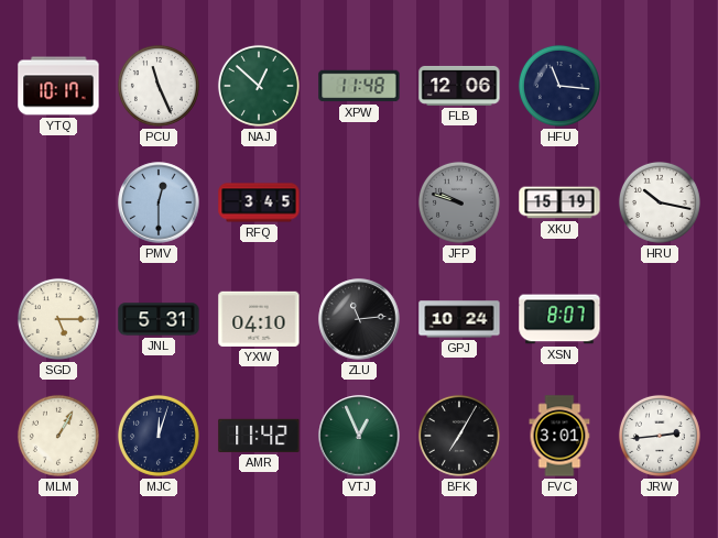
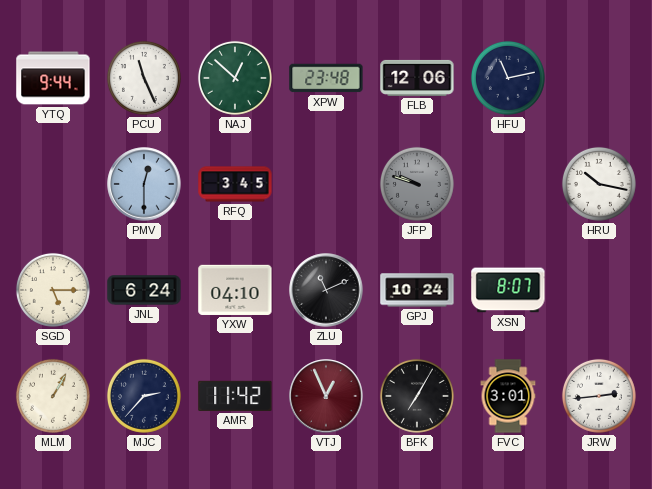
YTQ: 10:17 -> 9:44 (53, 78)
XPW: 11:48 -> 23:48 (326, 78)
HFU: 11:16 -> 11:13 (508, 78)
XKU: 15:19 -> none (559, 202)
JNL: 5:31 -> 6:24 (144, 290)
ZLU: 11:14 -> 11:11 (326, 290)
MJC: 12:03 -> 2:37 (144, 396)
VTJ dial: green -> burgundy (326, 396)
